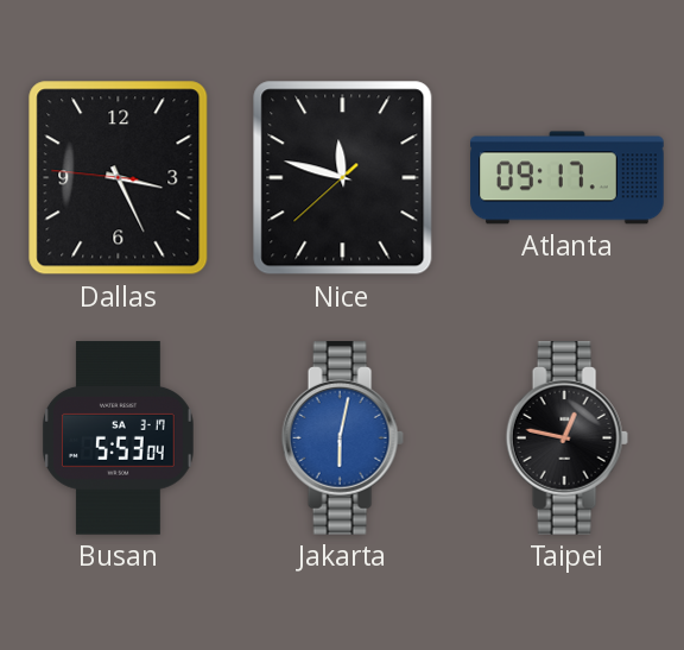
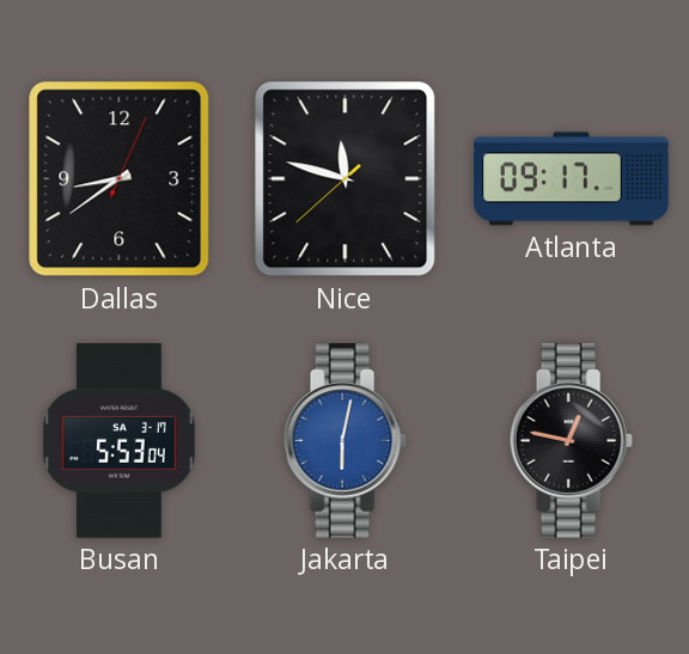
Dallas: 3:25 -> 8:39 (120, 179)
